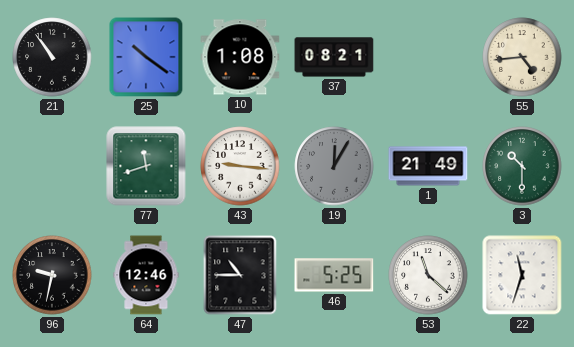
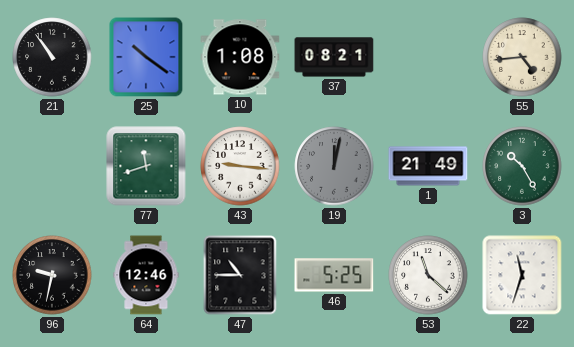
19: 12:05 -> 12:02 (334, 166)
3: 10:30 -> 10:25 (522, 166)
